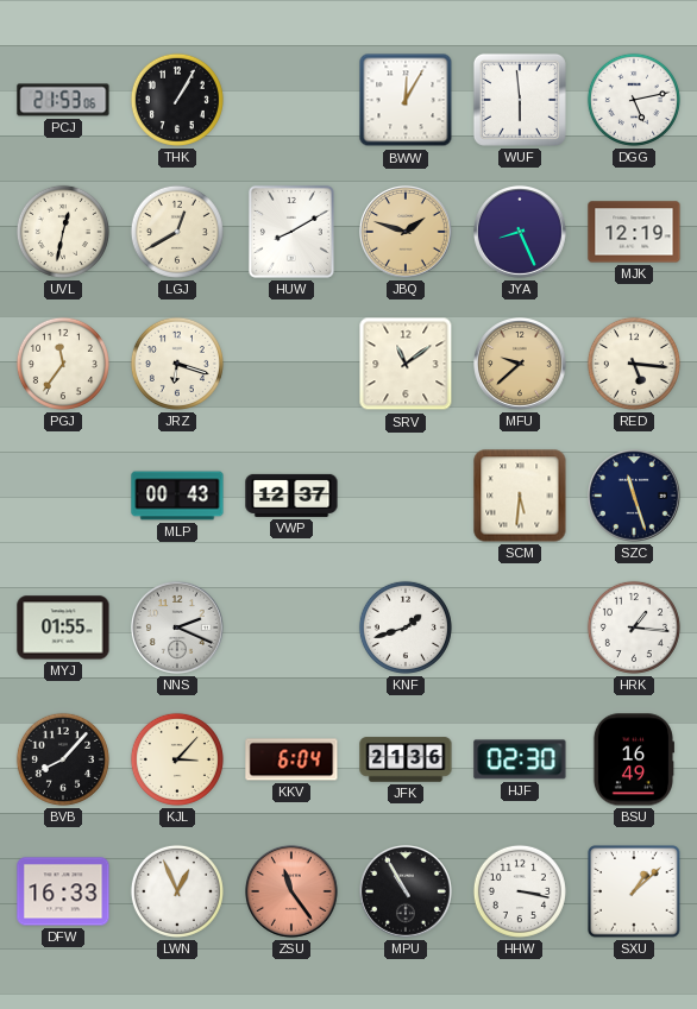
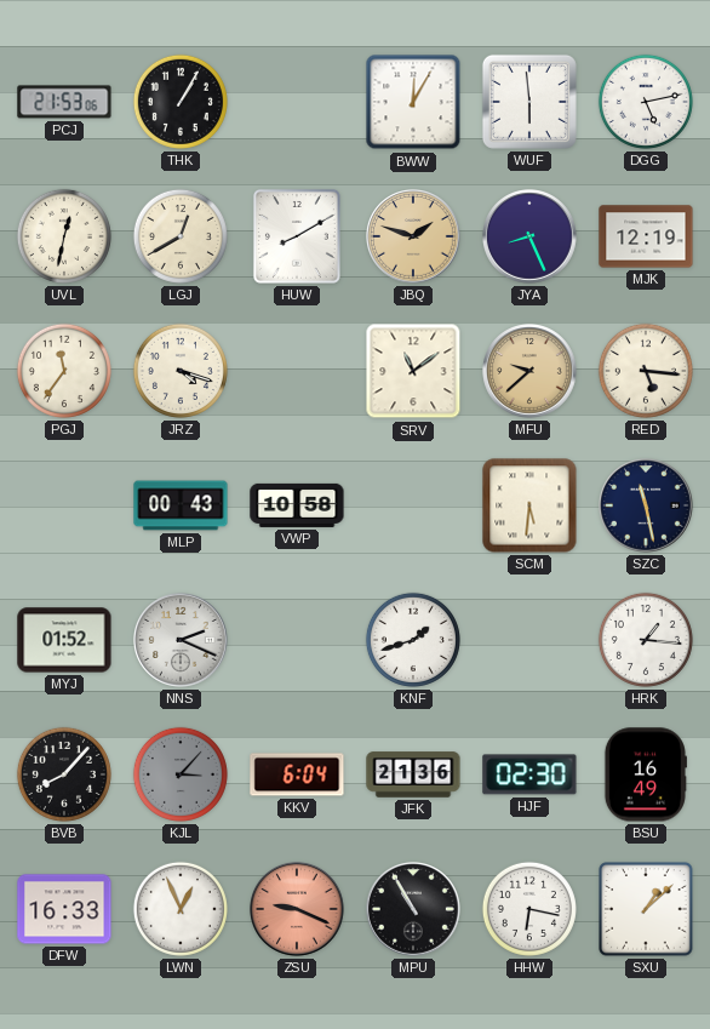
JRZ: 6:18 -> 4:18 (181, 371)
VWP: 12:37 -> 10:58 (297, 505)
SZC: 11:27 -> 11:28 (647, 507)
MYJ: 01:55 -> 01:52 (64, 640)
KJL dial: cream -> grey (181, 774)
ZSU: 11:24 -> 9:19 (298, 910)
HHW: 3:17 -> 6:17 (529, 909)
